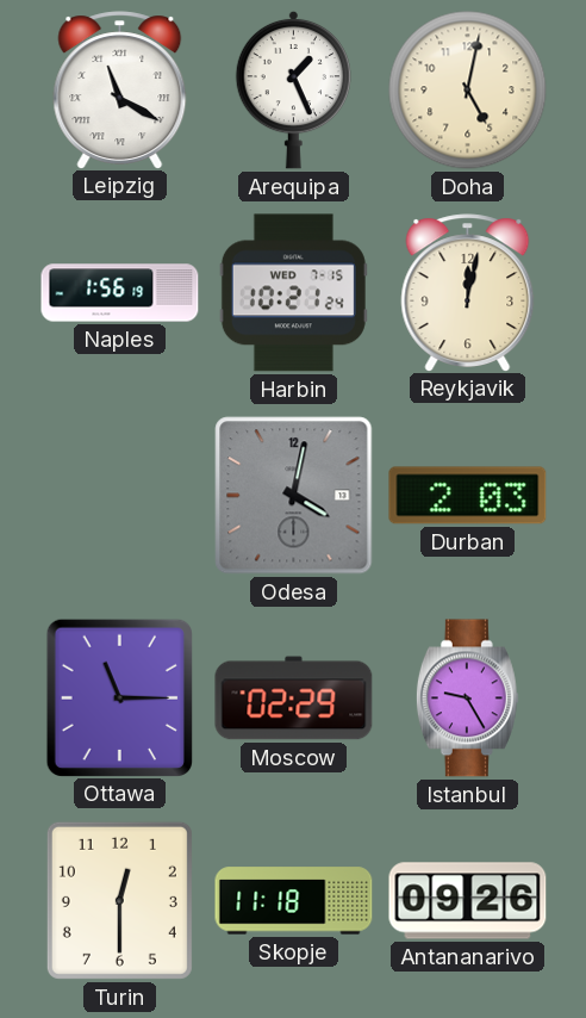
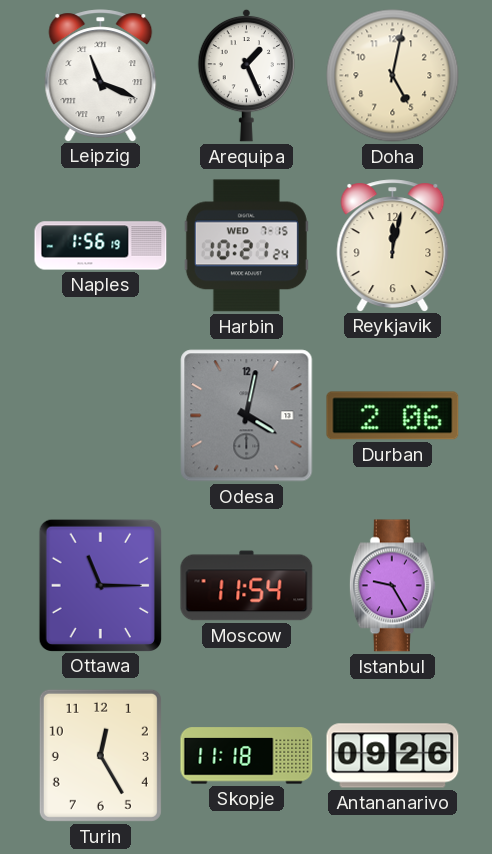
Leipzig: 11:20 -> 11:19 (101, 75)
Durban: 2:03 -> 2:06 (393, 416)
Moscow: 02:29 -> 11:54 (247, 586)
Turin: 12:30 -> 12:25 (100, 755)
